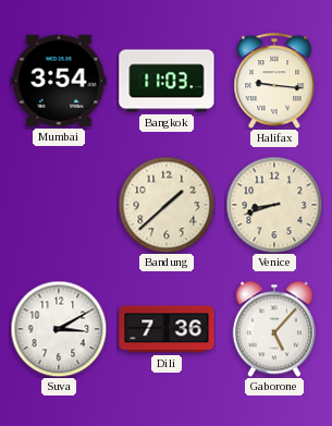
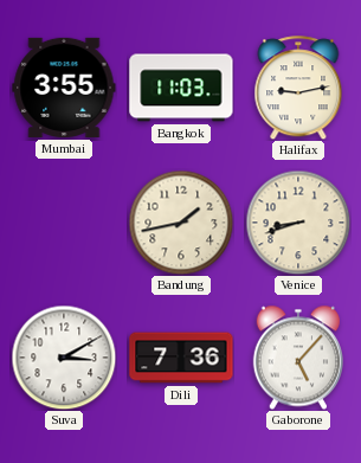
Mumbai: 3:54 -> 3:55 (64, 88)
Halifax: 9:16 -> 9:13 (298, 88)
Bandung: 1:38 -> 1:43 (181, 223)
